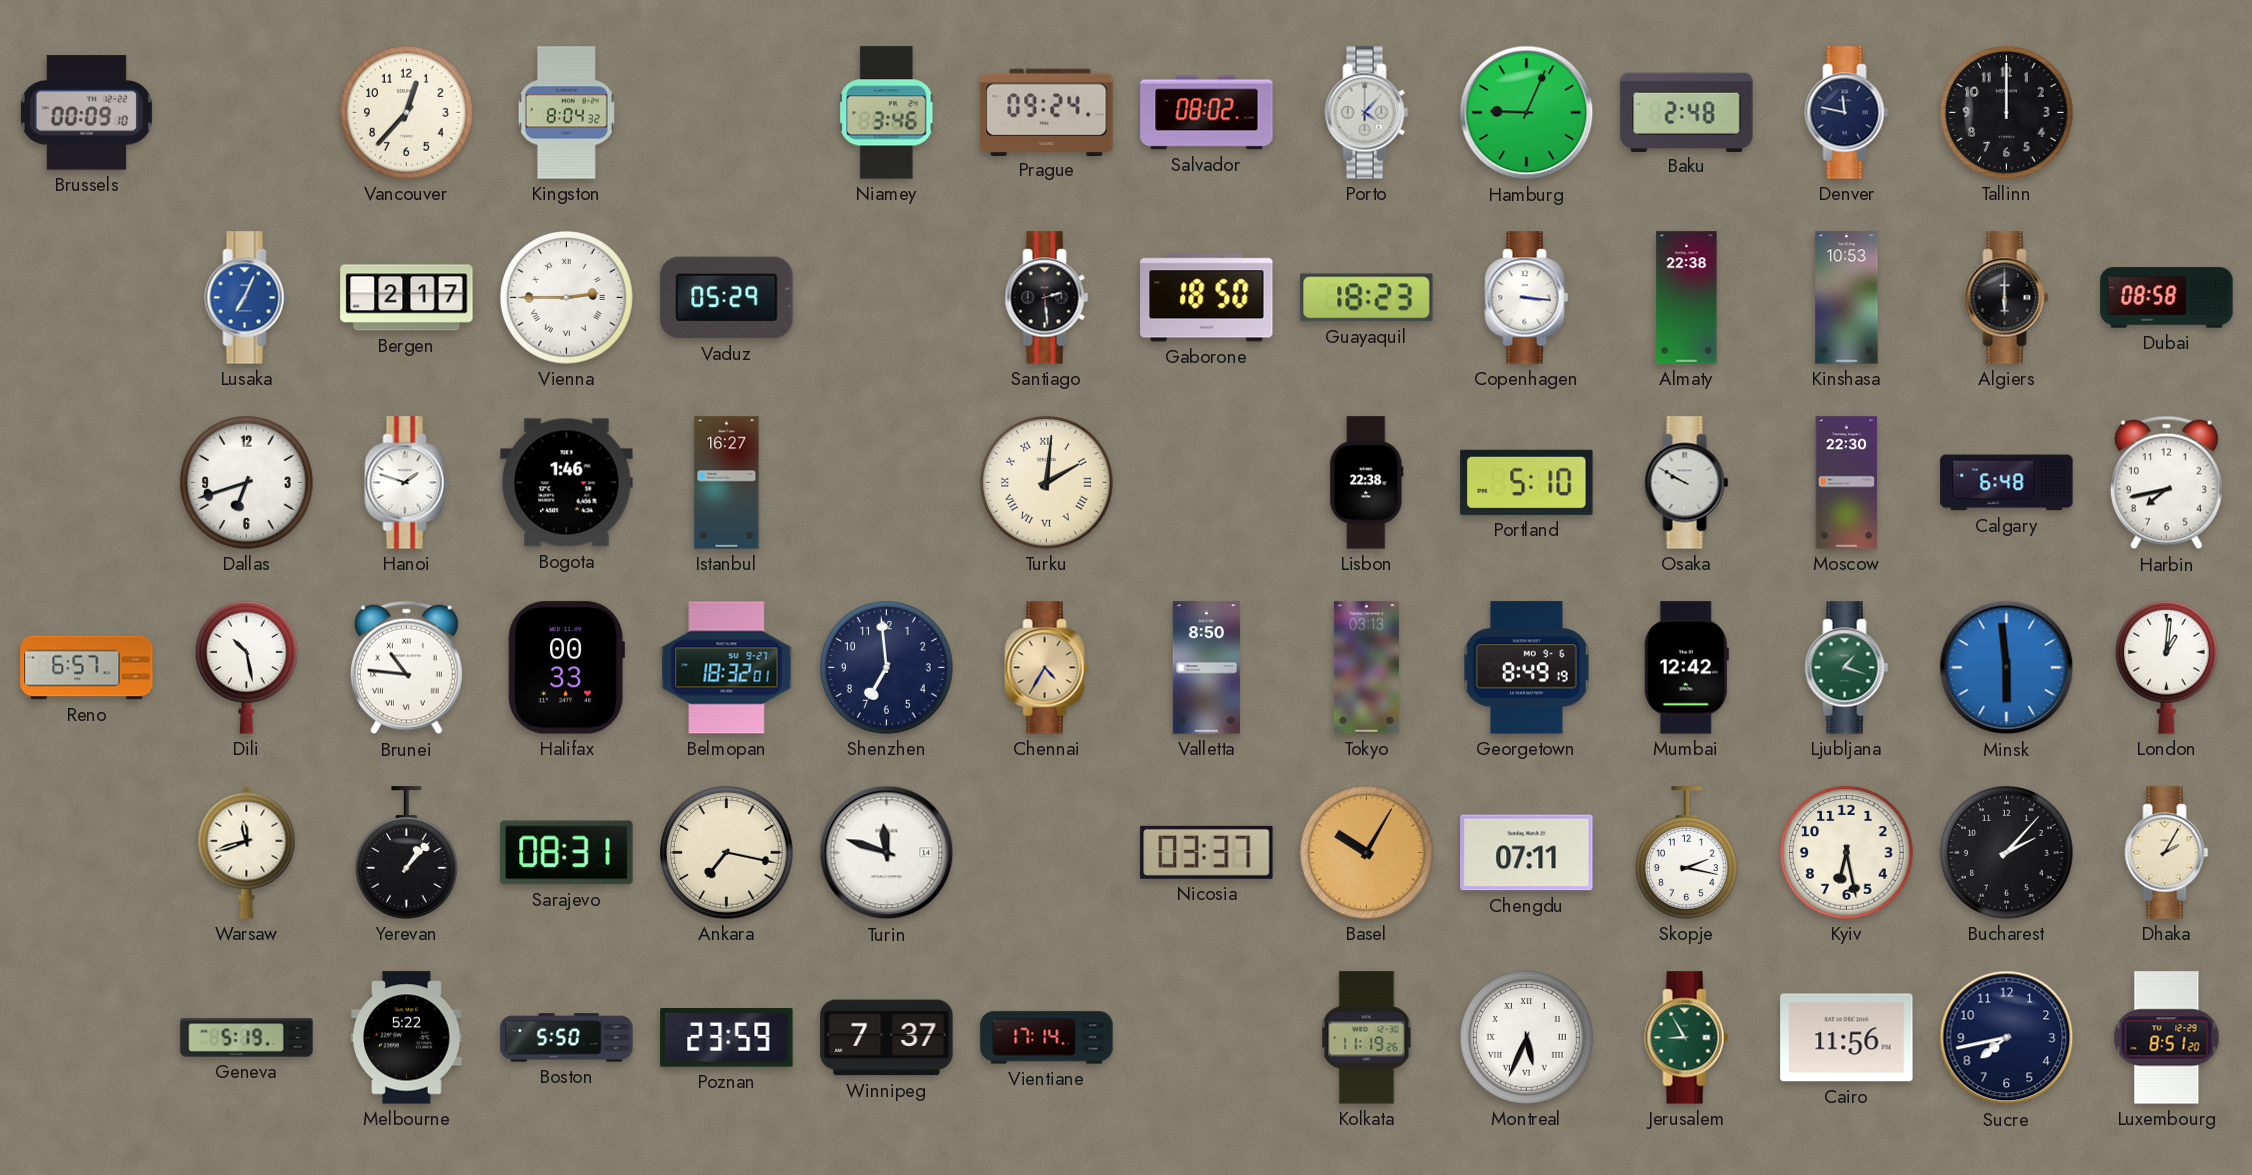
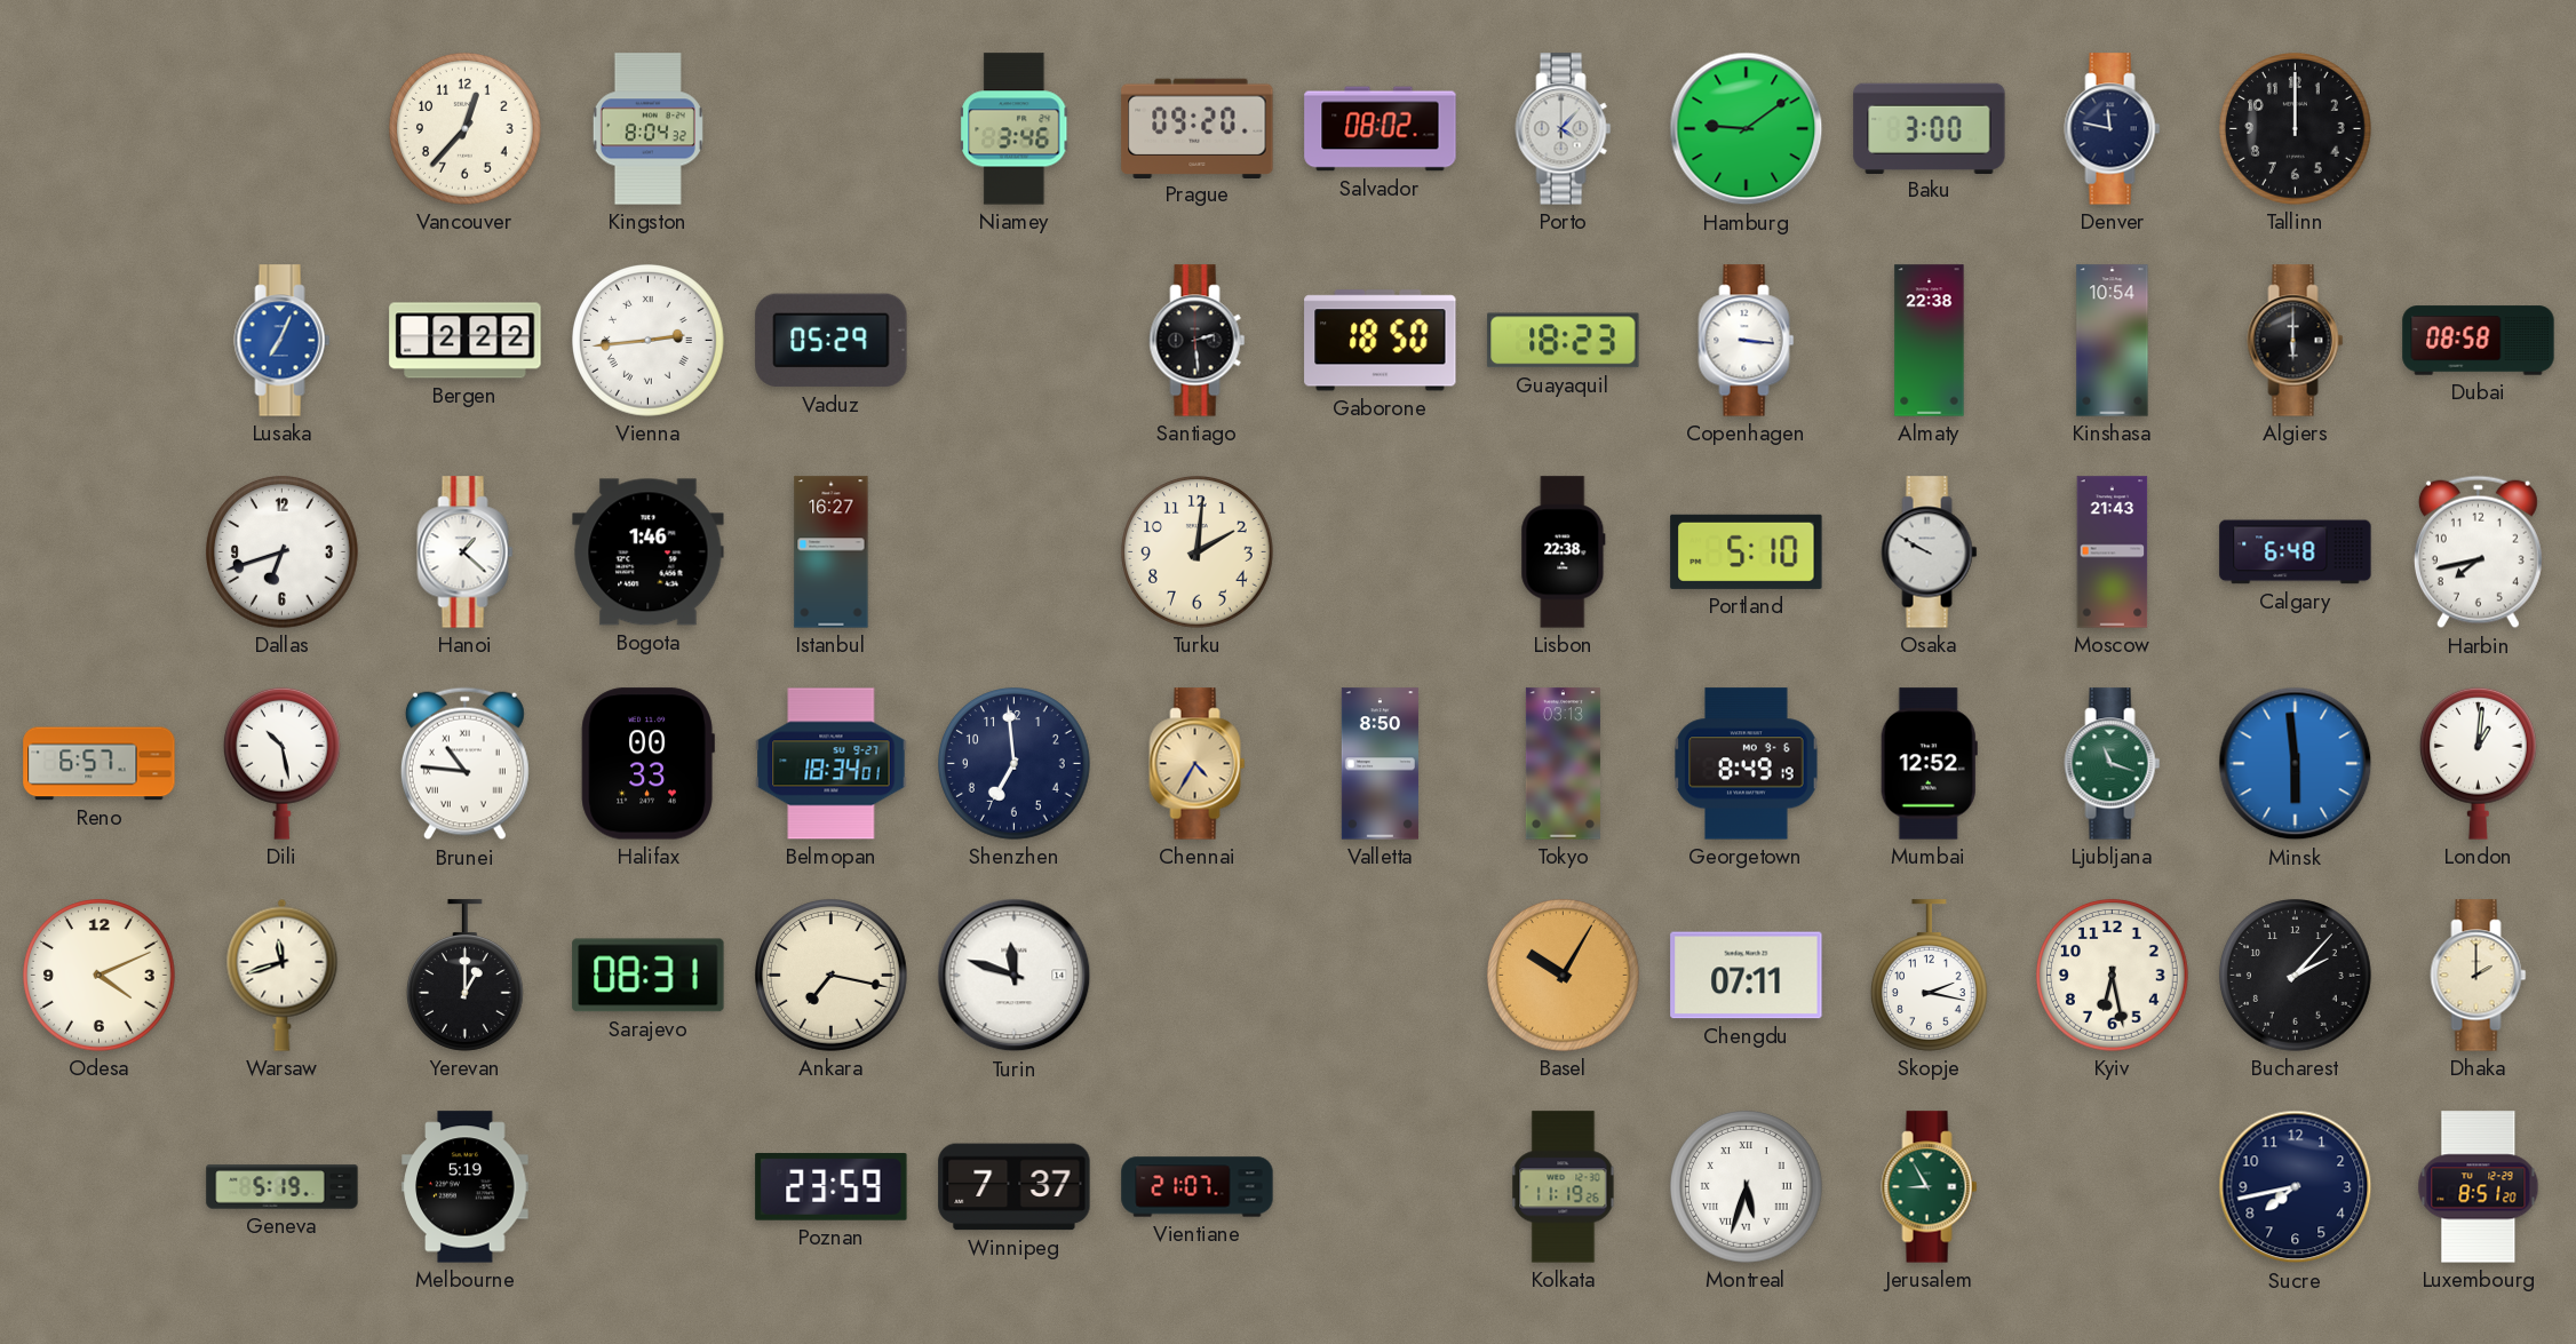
Brussels: 00:09 -> none (86, 113)
Prague: 09:24 -> 09:20 (1198, 128)
Hamburg: 9:04 -> 9:09 (1747, 129)
Baku: 2:48 -> 3:00 (1930, 128)
Bergen: 2:17 -> 2:22 (466, 341)
Vienna: 2:45 -> 2:44 (649, 341)
Kinshasa: 10:53 -> 10:54 (2113, 341)
Hanoi: 1:48 -> 1:22 (466, 552)
Turku numerals: Roman -> Arabic (1198, 552)
Moscow: 22:30 -> 21:43 (2113, 552)
Belmopan: 18:32 -> 18:34 (832, 764)
Mumbai: 12:42 -> 12:52 (1929, 764)
Ljubljana: 1:18 -> 11:18 (2113, 764)
Odesa: none -> 4:11 (100, 976)
Yerevan: 1:07 -> 1:00 (464, 976)
Nicosia: 03:37 -> none (1207, 852)
Dhaka: 2:05 -> 2:00 (2479, 976)
Melbourne: 5:22 -> 5:19 (466, 1187)
Boston: 5:50 -> none (567, 1038)
Vientiane: 17:14 -> 21:07 (1198, 1187)
Montreal: 5:34 -> 5:33 (1747, 1187)
Cairo: 11:56 -> none (1847, 1038)
